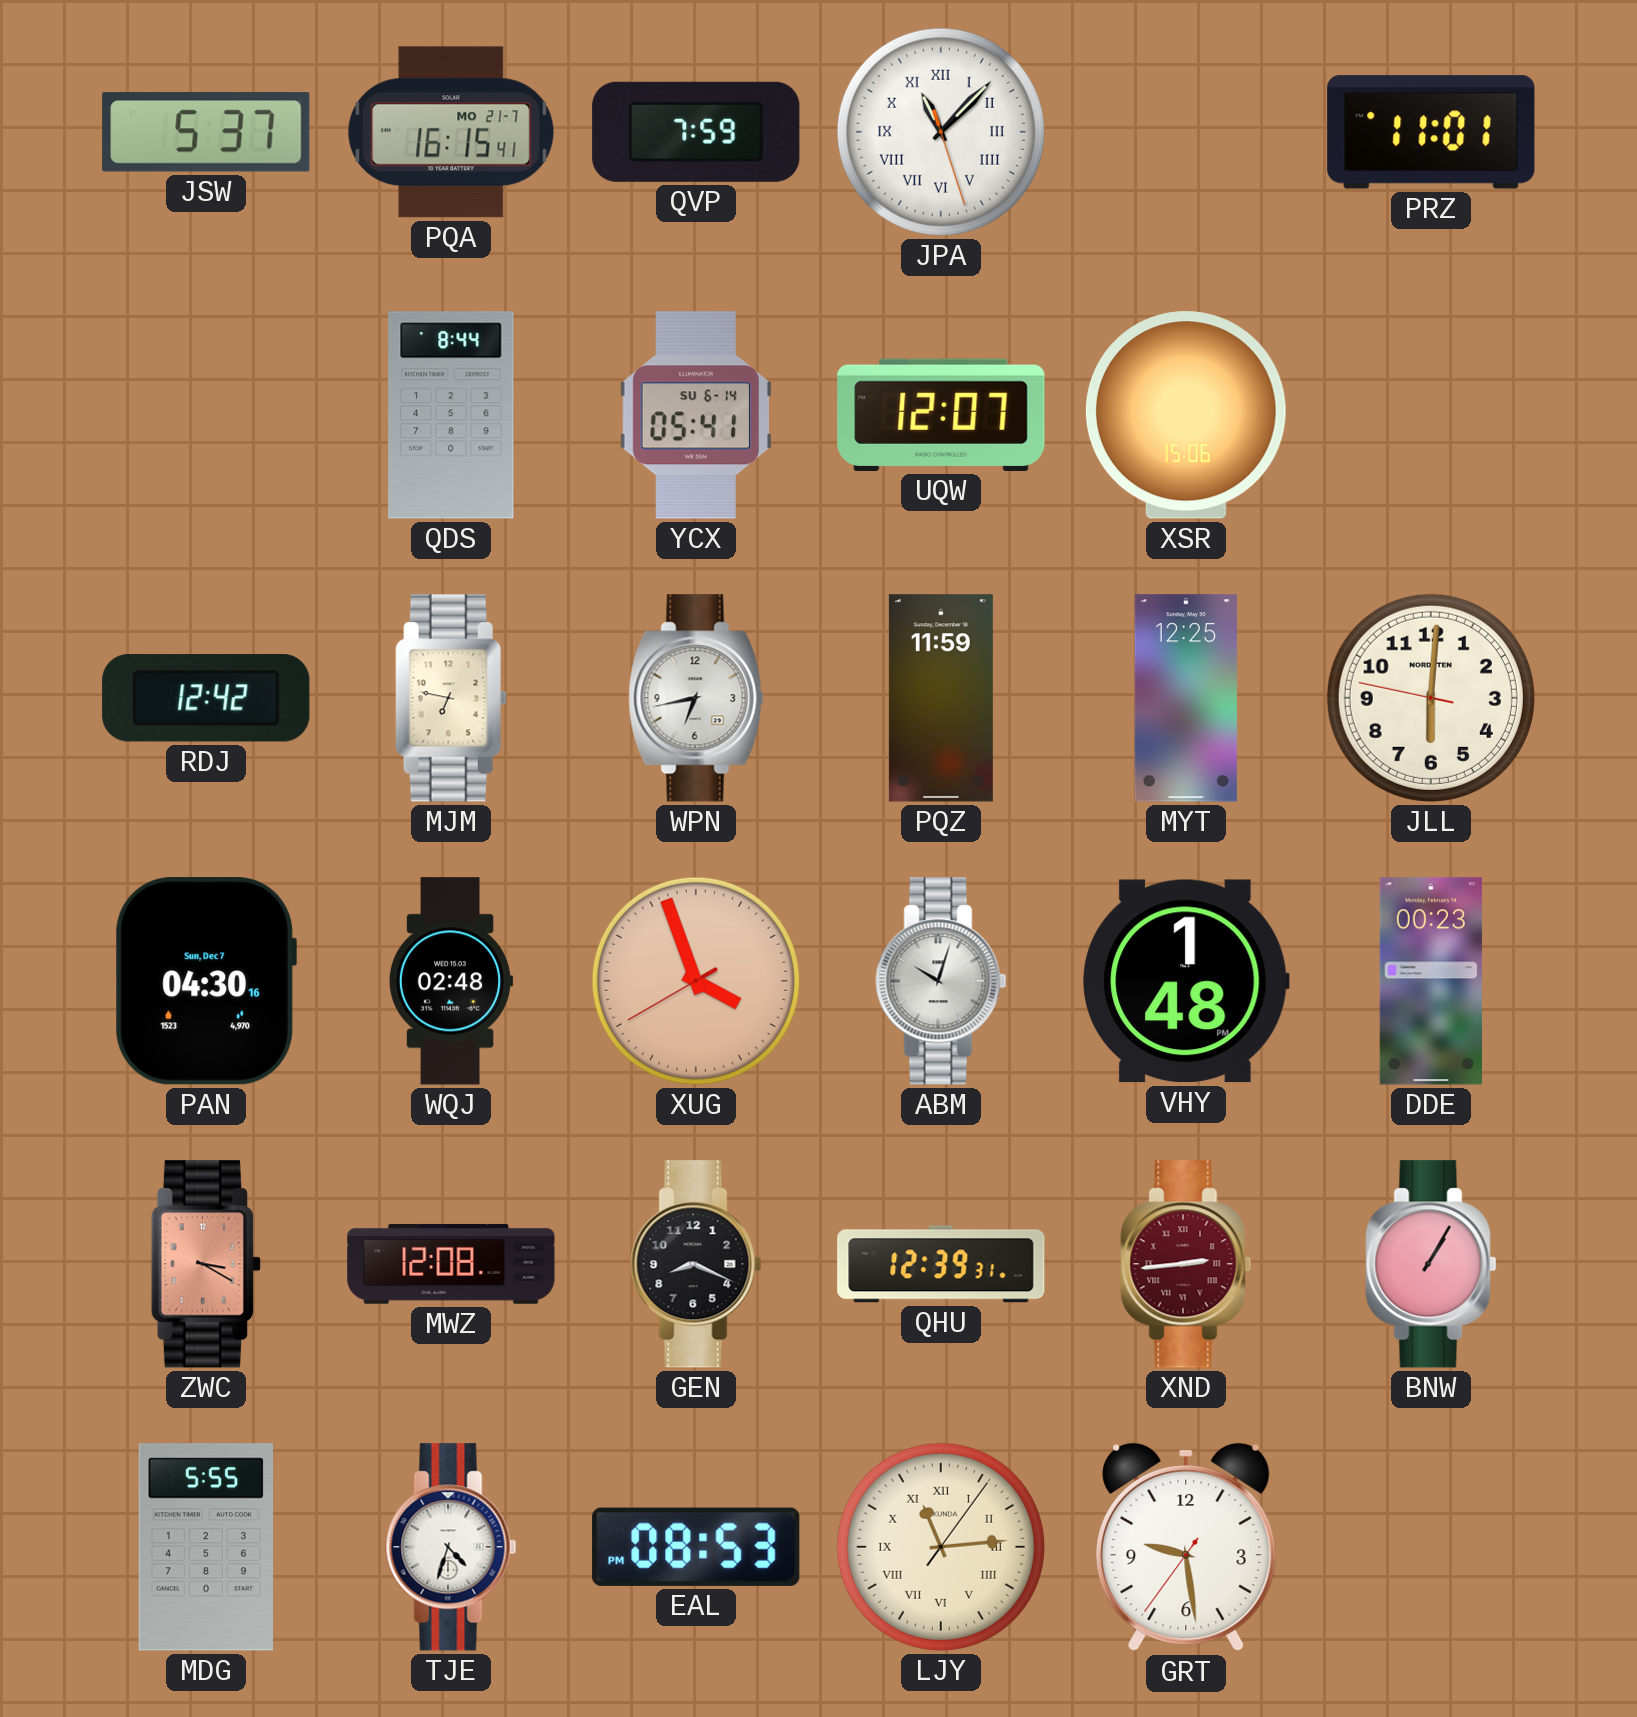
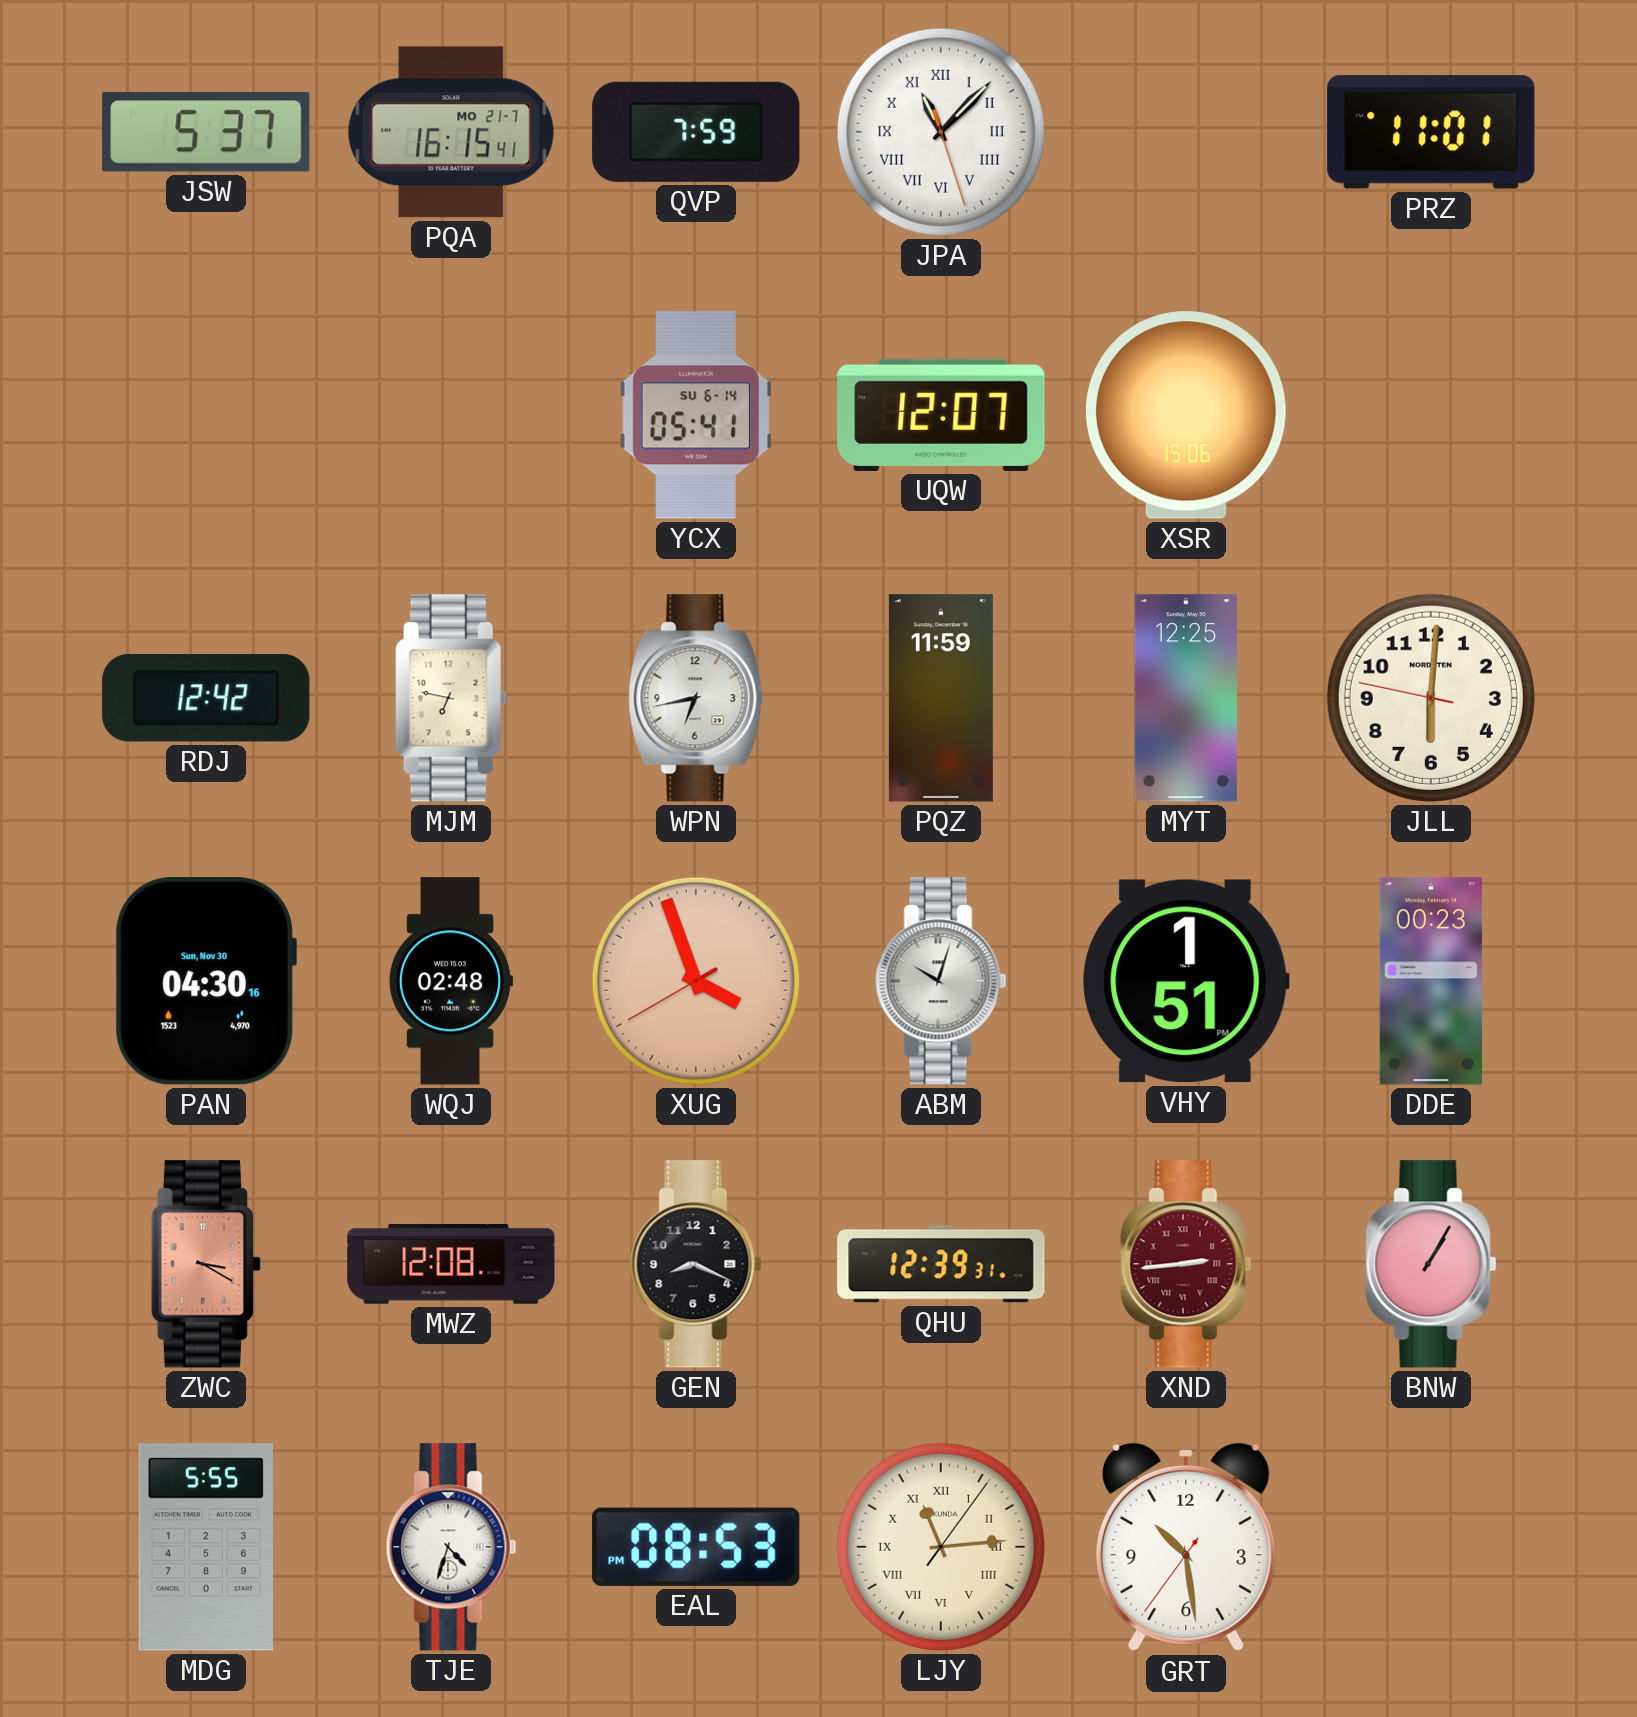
QDS: 8:44 -> none (451, 415)
PAN date: Sun, Dec 7 -> Sun, Nov 30 (206, 981)
VHY: 1:48 -> 1:51 (1186, 981)
GRT: 9:28 -> 10:28 (1186, 1547)
